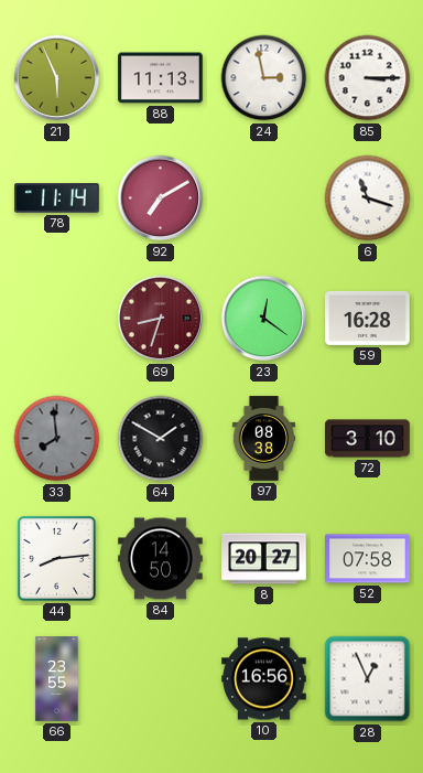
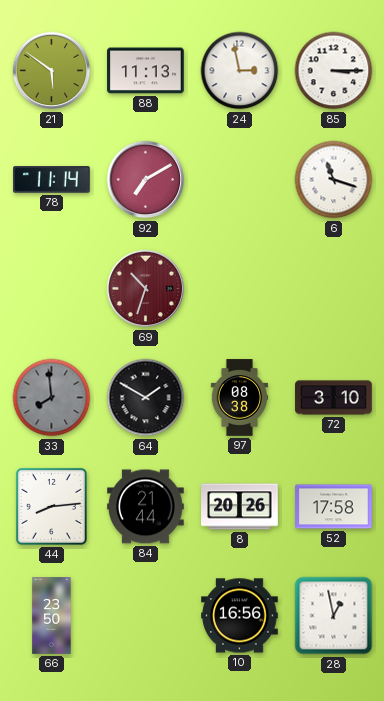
21: 5:56 -> 5:51 (52, 71)
69: 8:33 -> 10:33 (146, 289)
23: 12:21 -> none (264, 319)
59: 16:28 -> none (368, 318)
84: 14:50 -> 21:44 (146, 507)
8: 20:27 -> 20:26 (240, 507)
52: 07:58 -> 17:58 (334, 507)
66: 23:55 -> 23:50 (52, 616)
28: 12:56 -> 12:58 (334, 616)
